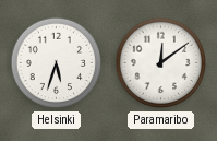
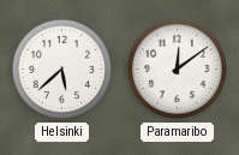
Helsinki: 5:33 -> 5:38 (62, 70)
